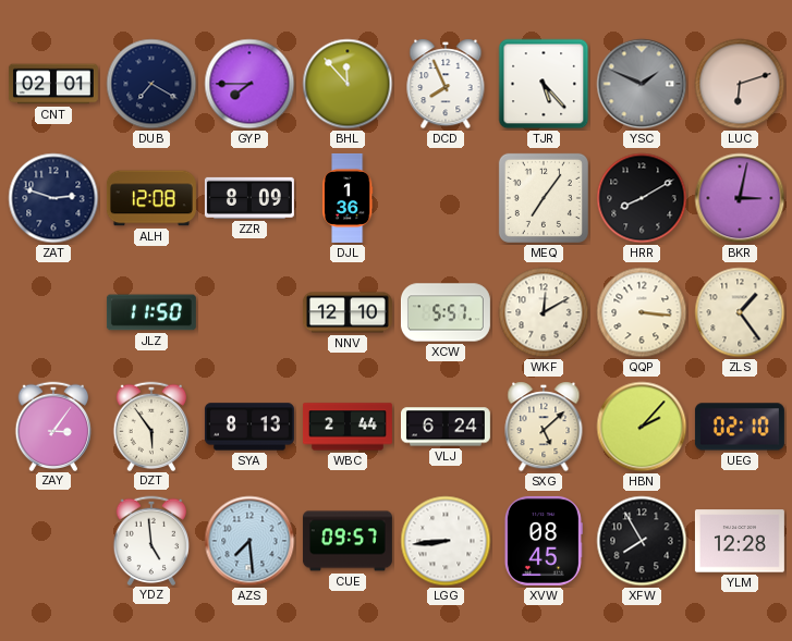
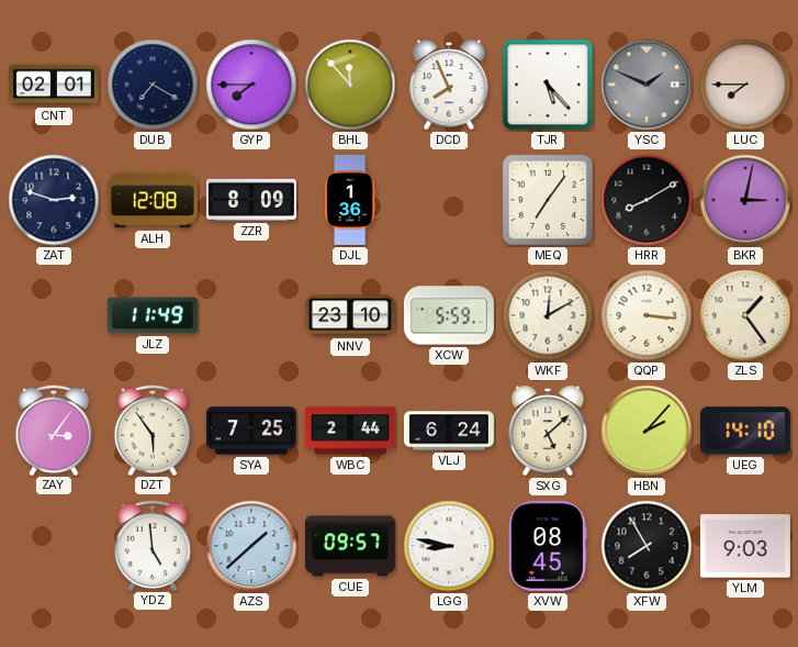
LUC: 6:12 -> 7:45 (745, 85)
JLZ: 11:50 -> 11:49 (153, 315)
NNV: 12:10 -> 23:10 (350, 315)
XCW: 5:57 -> 5:59 (449, 315)
SYA: 8:13 -> 7:25 (251, 431)
UEG: 02:10 -> 14:10 (745, 431)
AZS: 7:29 -> 1:38 (251, 546)
LGG: 8:44 -> 8:47 (449, 546)
YLM: 12:28 -> 9:03 (745, 546)
